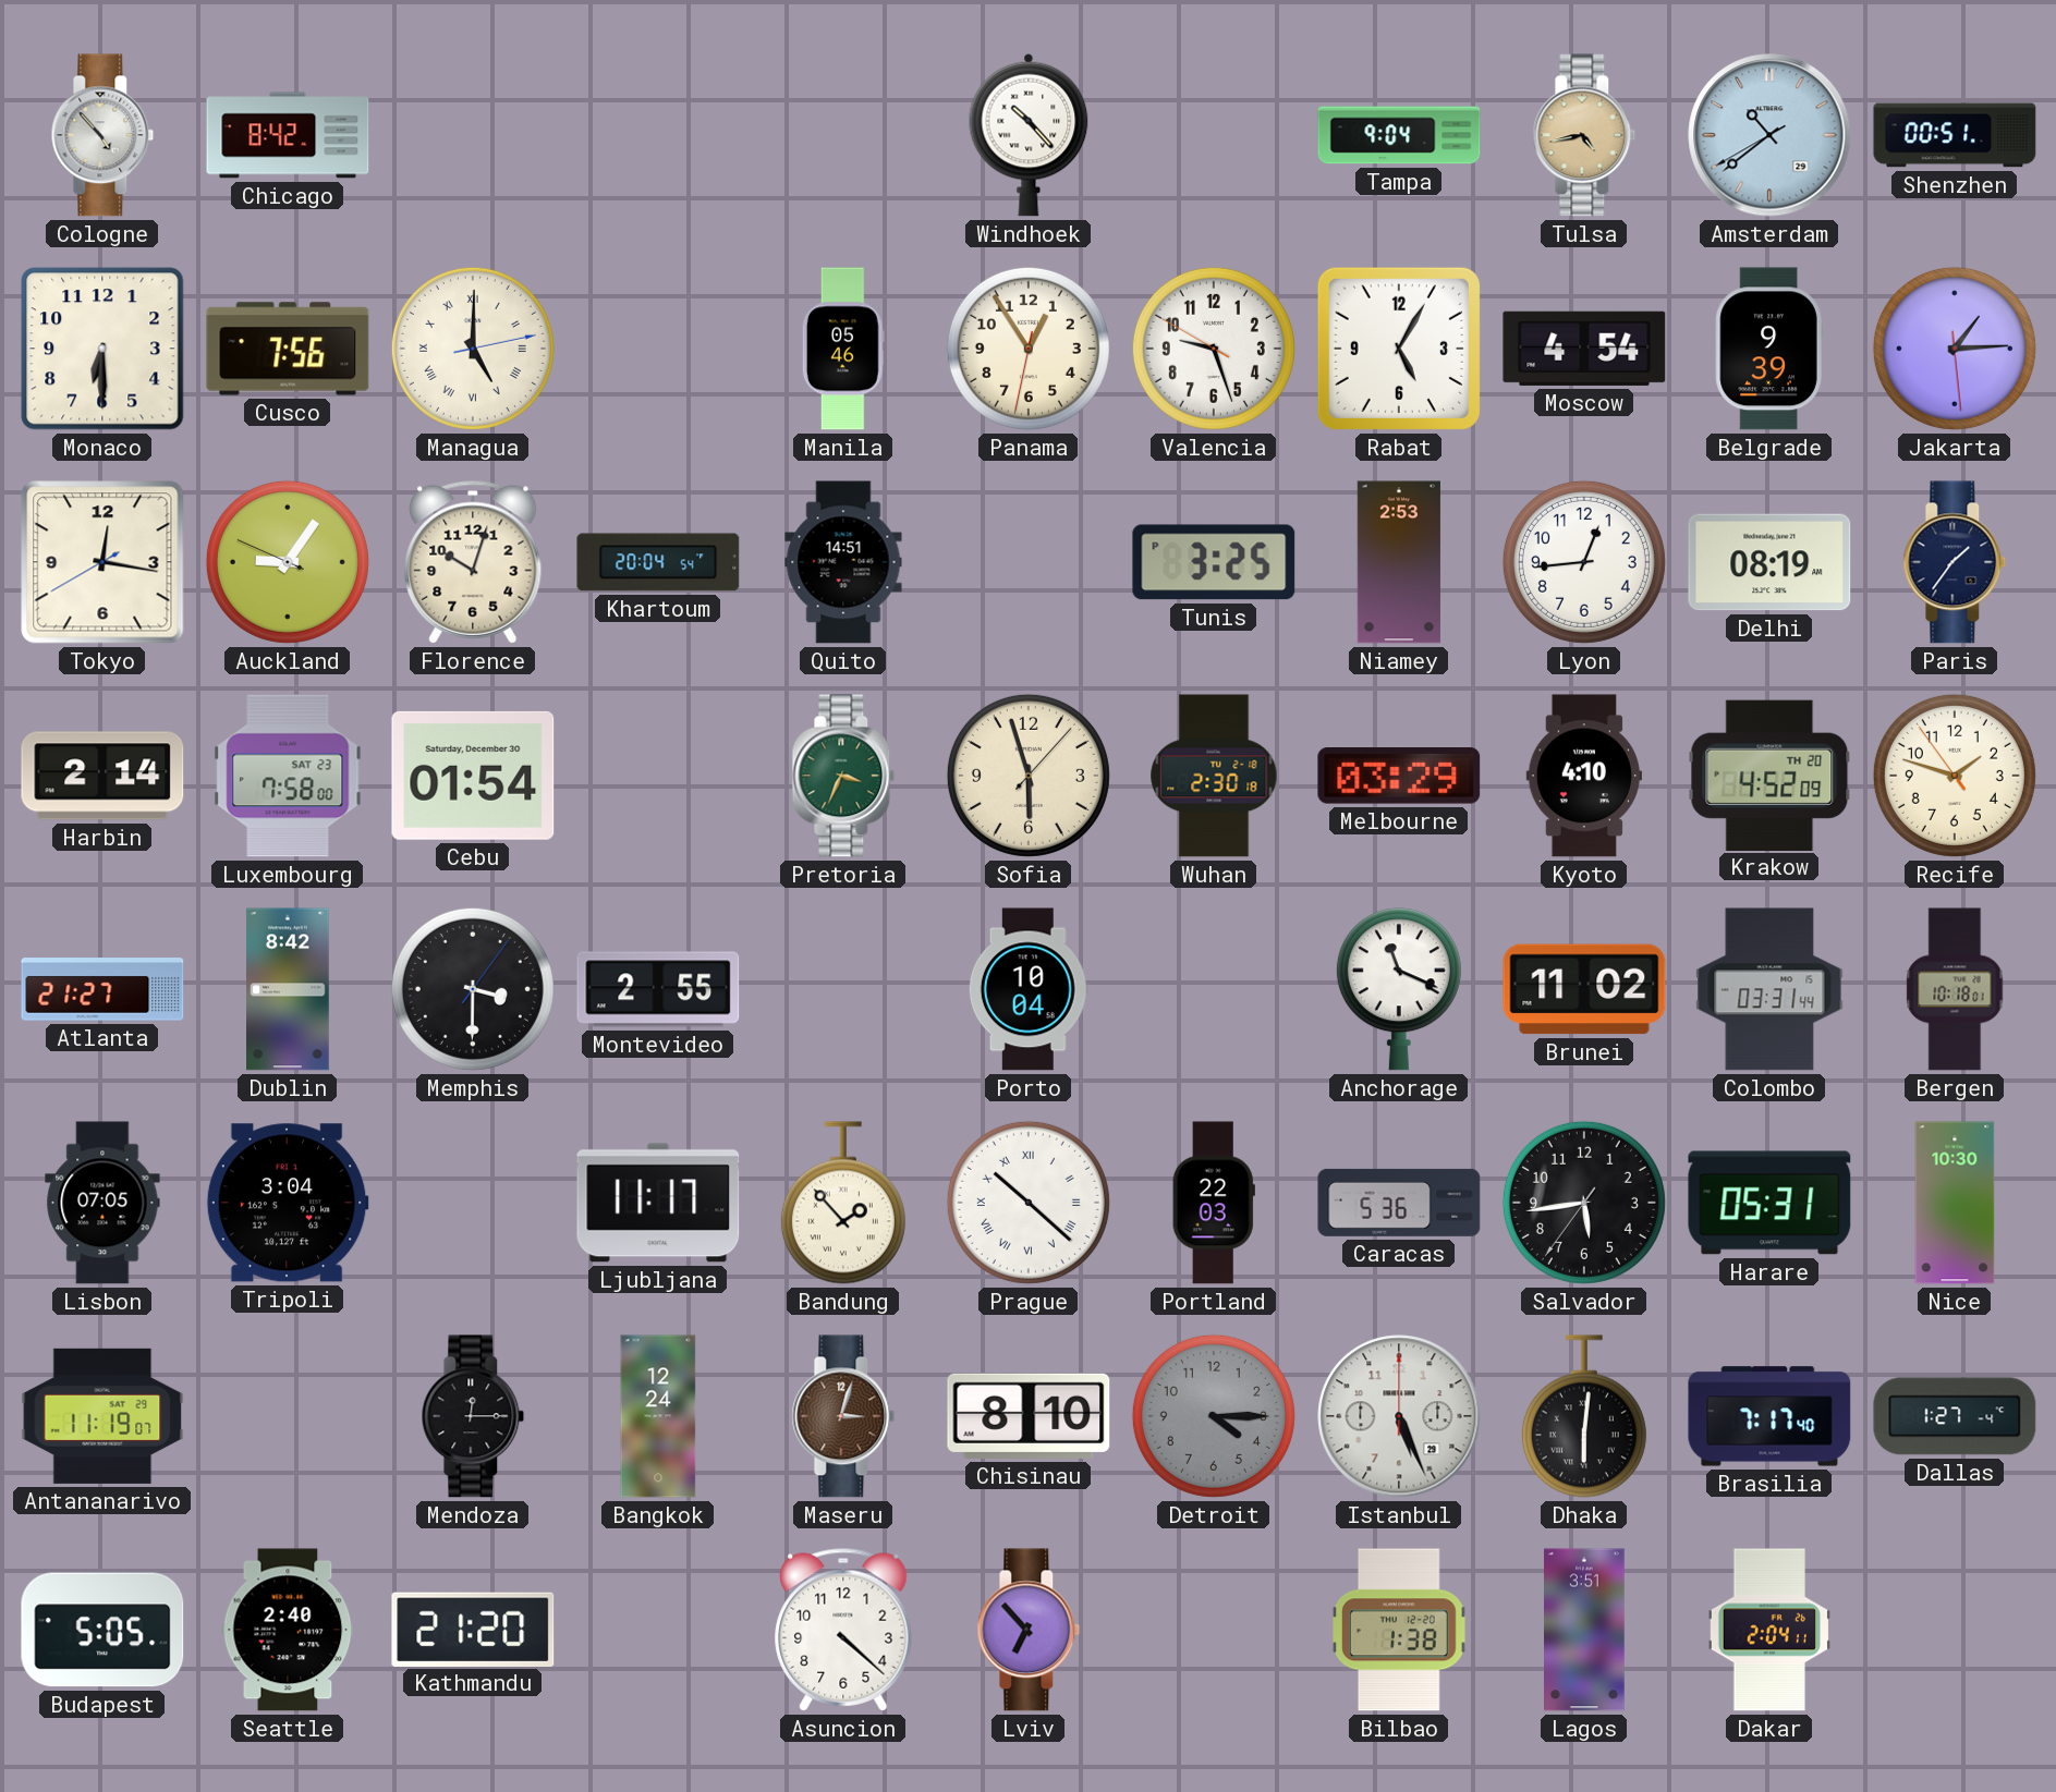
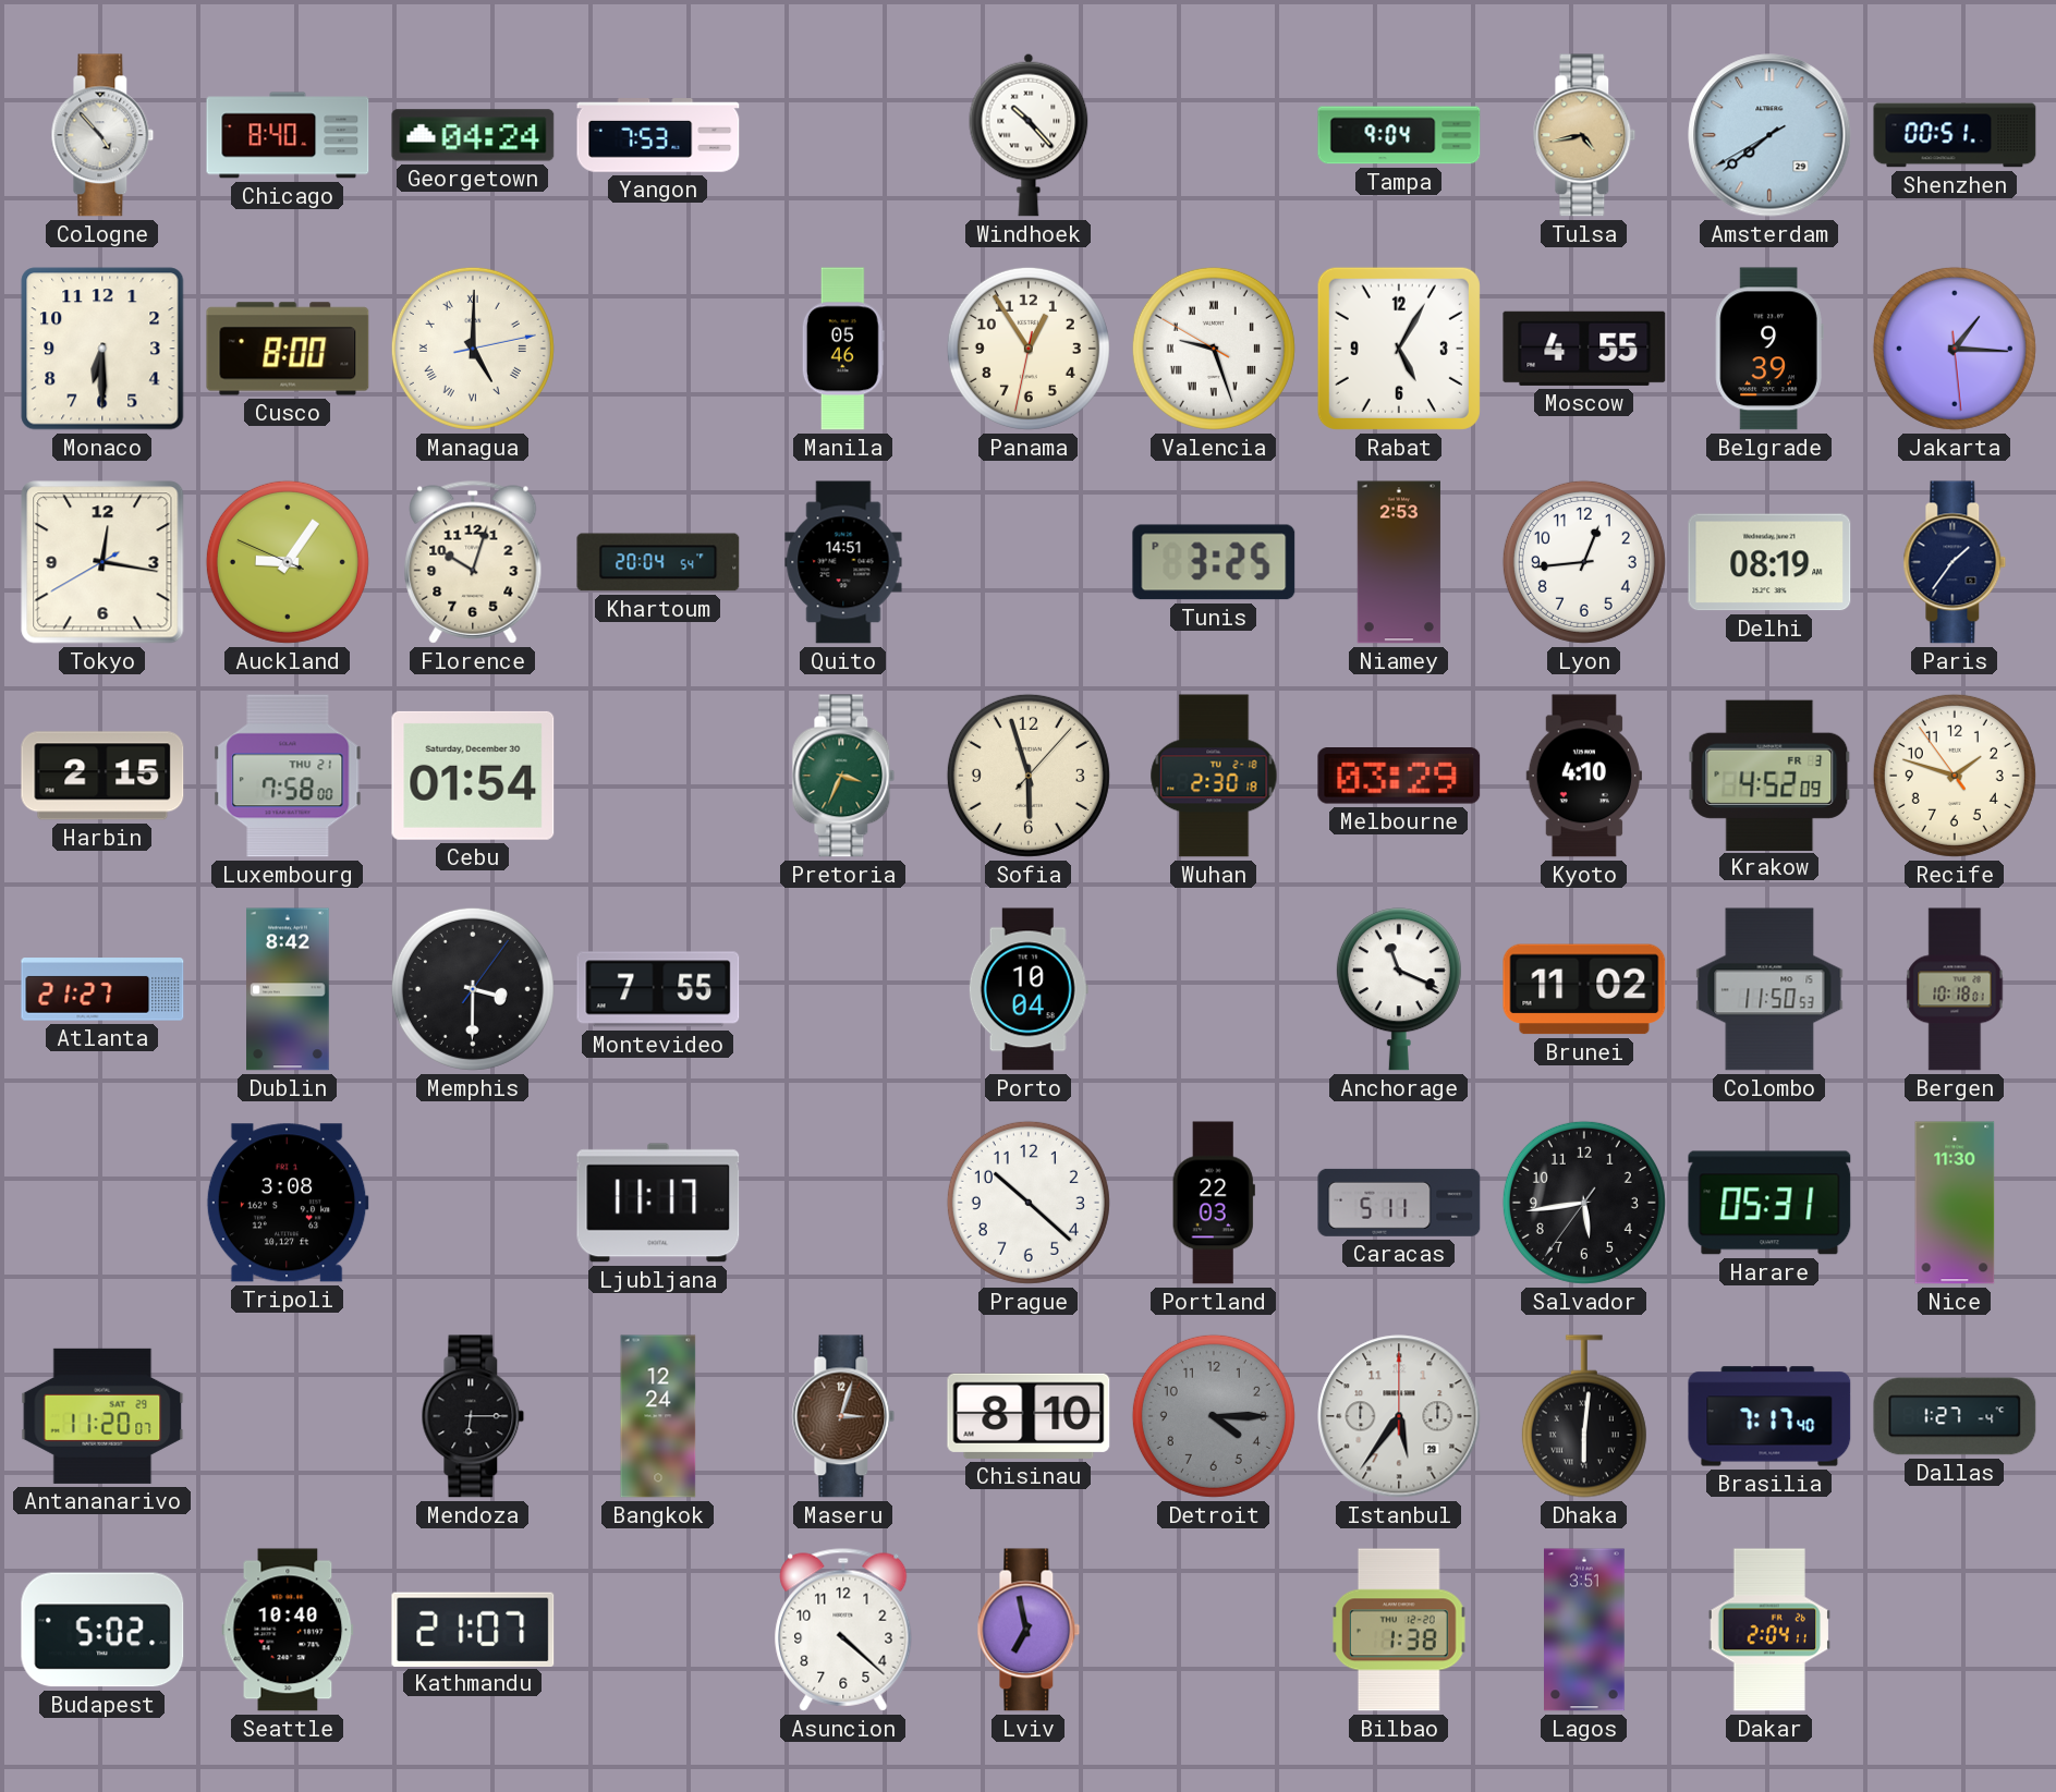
Chicago: 8:42 -> 8:40 (288, 135)
Georgetown: none -> 04:24 (473, 135)
Yangon: none -> 7:53 (658, 135)
Amsterdam: 10:38 -> 7:38 (1769, 135)
Cusco: 7:56 -> 8:00 (288, 349)
Valencia numerals: Arabic -> Roman (1214, 349)
Moscow: 4:54 -> 4:55 (1584, 349)
Jakarta: 1:14 -> 1:15 (1955, 349)
Harbin: 2:14 -> 2:15 (102, 776)
Luxembourg date: SAT 23 -> THU 21 (288, 776)
Krakow date: TH 20 -> FR 3 (1769, 775)
Montevideo: 2:55 -> 7:55 (658, 989)
Colombo: 03:31 -> 11:50 (1769, 989)
Lisbon: 07:05 -> none (102, 1203)
Tripoli: 3:04 -> 3:08 (288, 1203)
Bandung: 1:53 -> none (843, 1203)
Prague numerals: Roman -> Arabic (1029, 1203)
Caracas: 5:36 -> 5:11 (1399, 1203)
Nice: 10:30 -> 11:30 (1955, 1203)
Antananarivo: 11:19 -> 11:20 (102, 1416)
Mendoza: 12:15 -> 6:15 (473, 1416)
Istanbul: 5:26 -> 5:36 (1399, 1416)
Budapest: 5:05 -> 5:02 (102, 1630)
Seattle: 2:40 -> 10:40 (288, 1630)
Kathmandu: 21:20 -> 21:07 (473, 1629)
Lviv: 6:53 -> 6:58 (1029, 1630)
